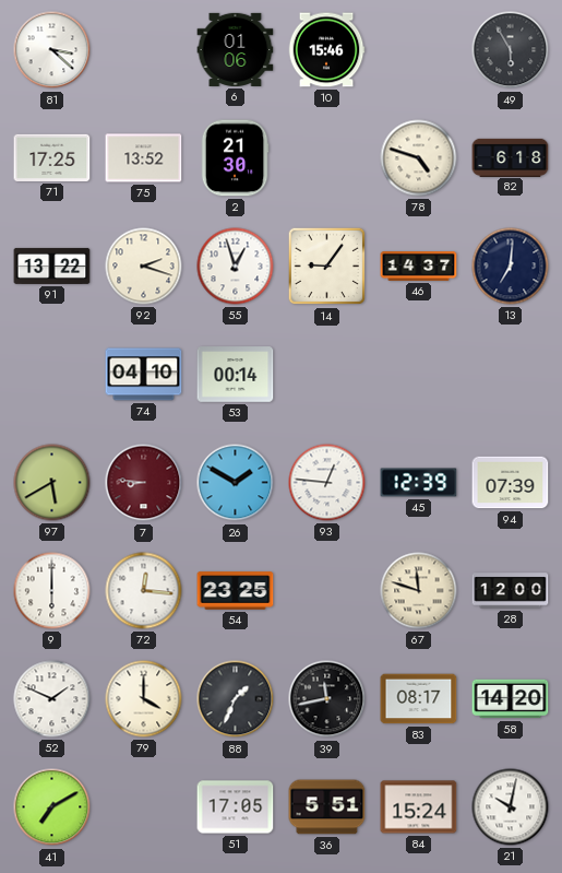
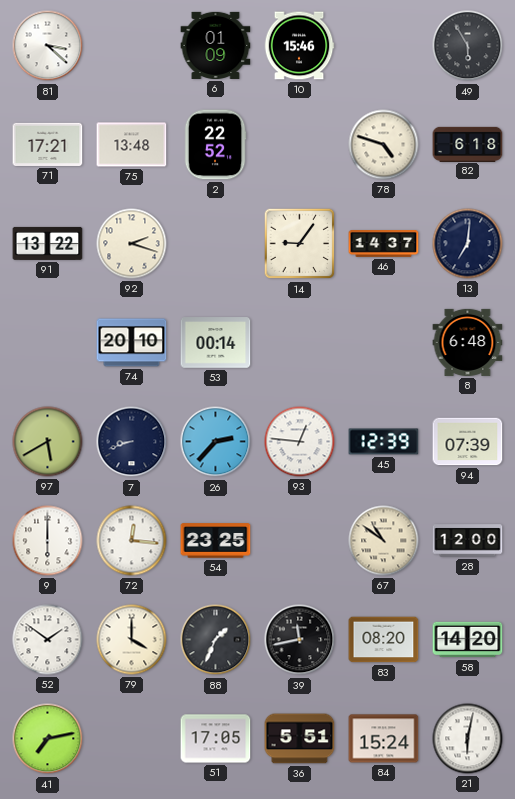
6: 01:06 -> 01:09 (216, 45)
71: 17:25 -> 17:21 (48, 144)
75: 13:52 -> 13:48 (132, 145)
2: 21:30 -> 22:52 (215, 145)
55: 12:57 -> none (236, 267)
74: 04:10 -> 20:10 (132, 343)
8: none -> 6:48 (468, 342)
7: 8:46 -> 8:42 (132, 442)
7 dial: burgundy -> navy (132, 442)
26: 1:50 -> 2:37 (216, 442)
67: 11:48 -> 10:51 (384, 541)
52: 1:49 -> 1:51 (48, 640)
83: 08:17 -> 08:20 (384, 640)
41: 7:10 -> 7:13 (48, 739)
21: 10:02 -> 6:02 (468, 739)
